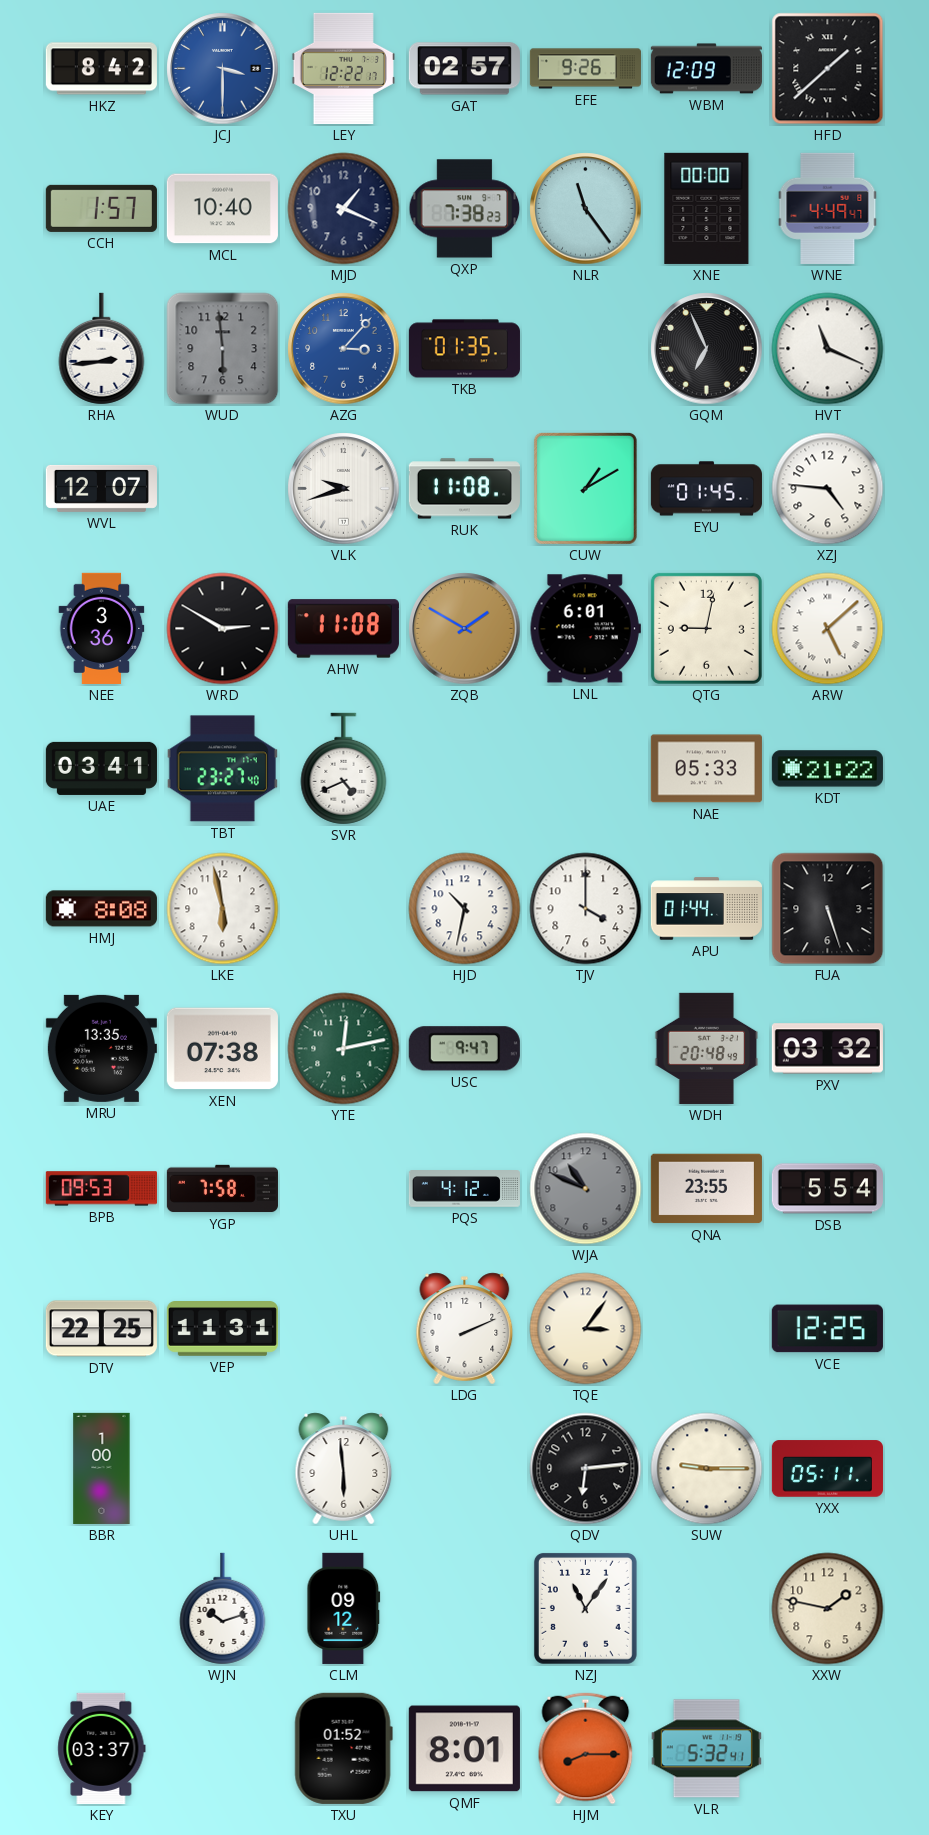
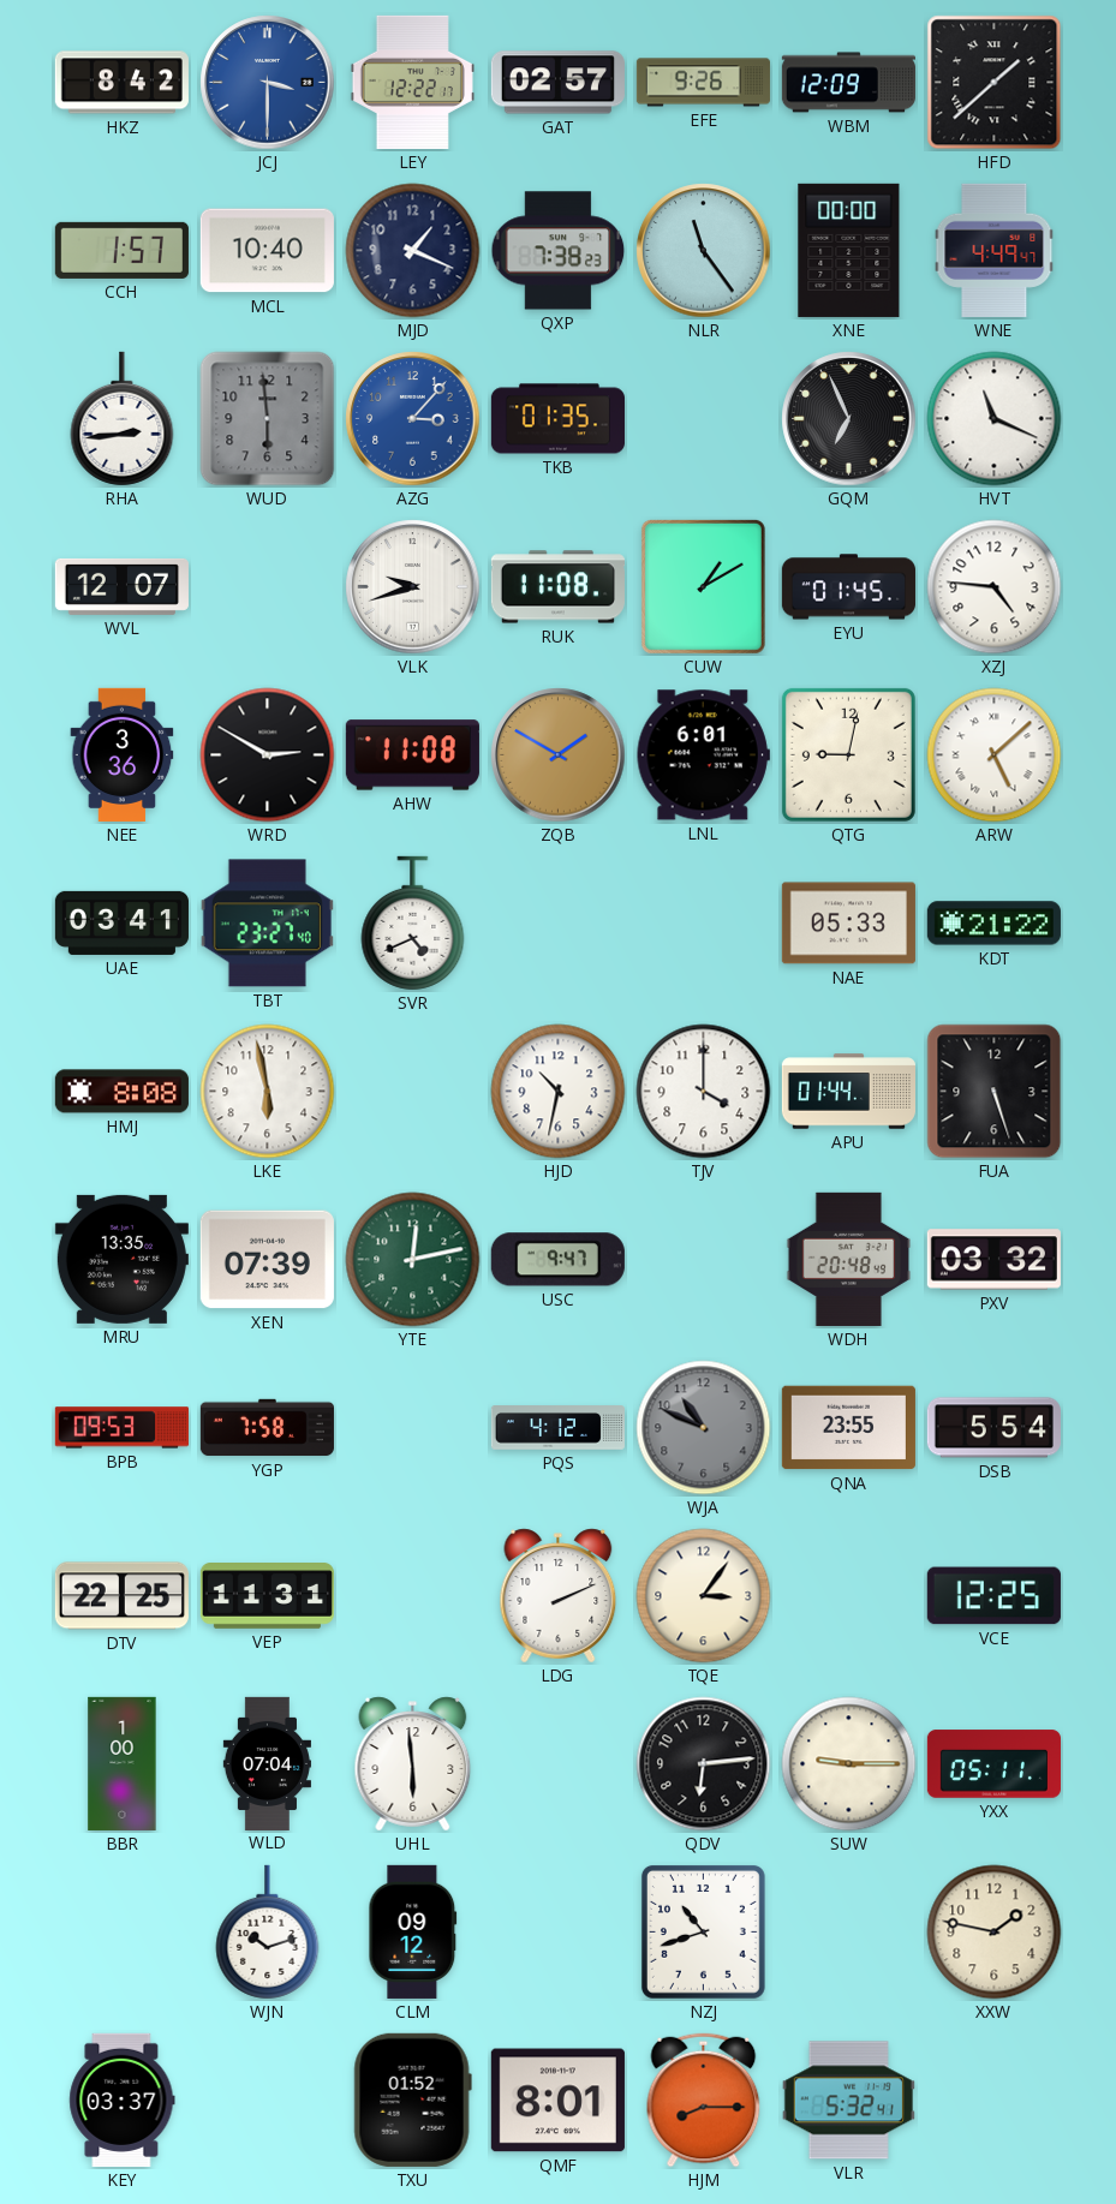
XEN: 07:38 -> 07:39 (267, 1260)
WLD: none -> 07:04 (267, 1763)
NZJ: 11:06 -> 10:42 (703, 1931)
